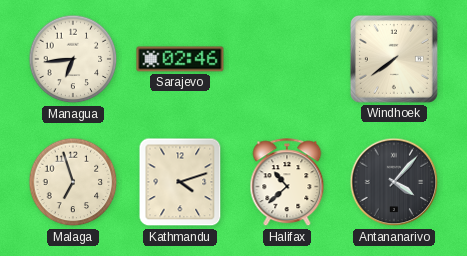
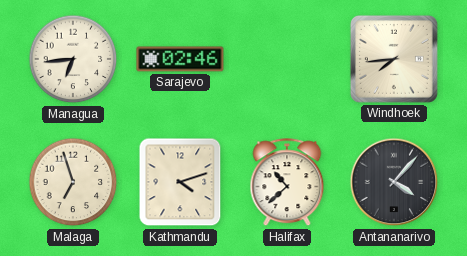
Windhoek: 7:39 -> 7:44 (394, 59)
